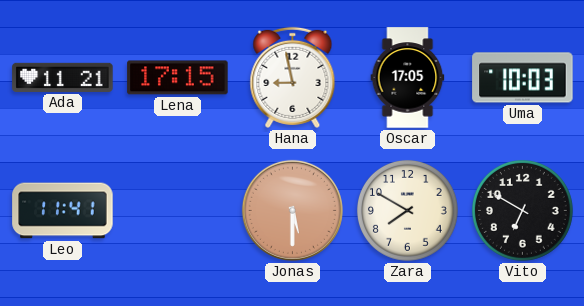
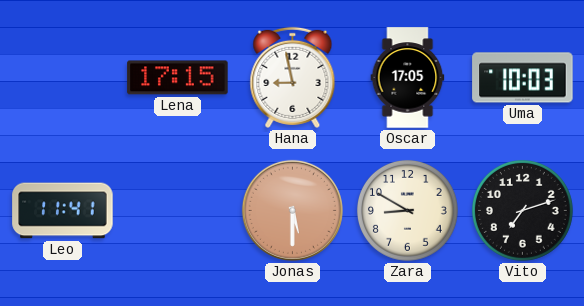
Ada: 11:21 -> none (63, 77)
Zara: 7:50 -> 8:50 (407, 210)
Vito: 6:50 -> 7:12 (522, 210)
